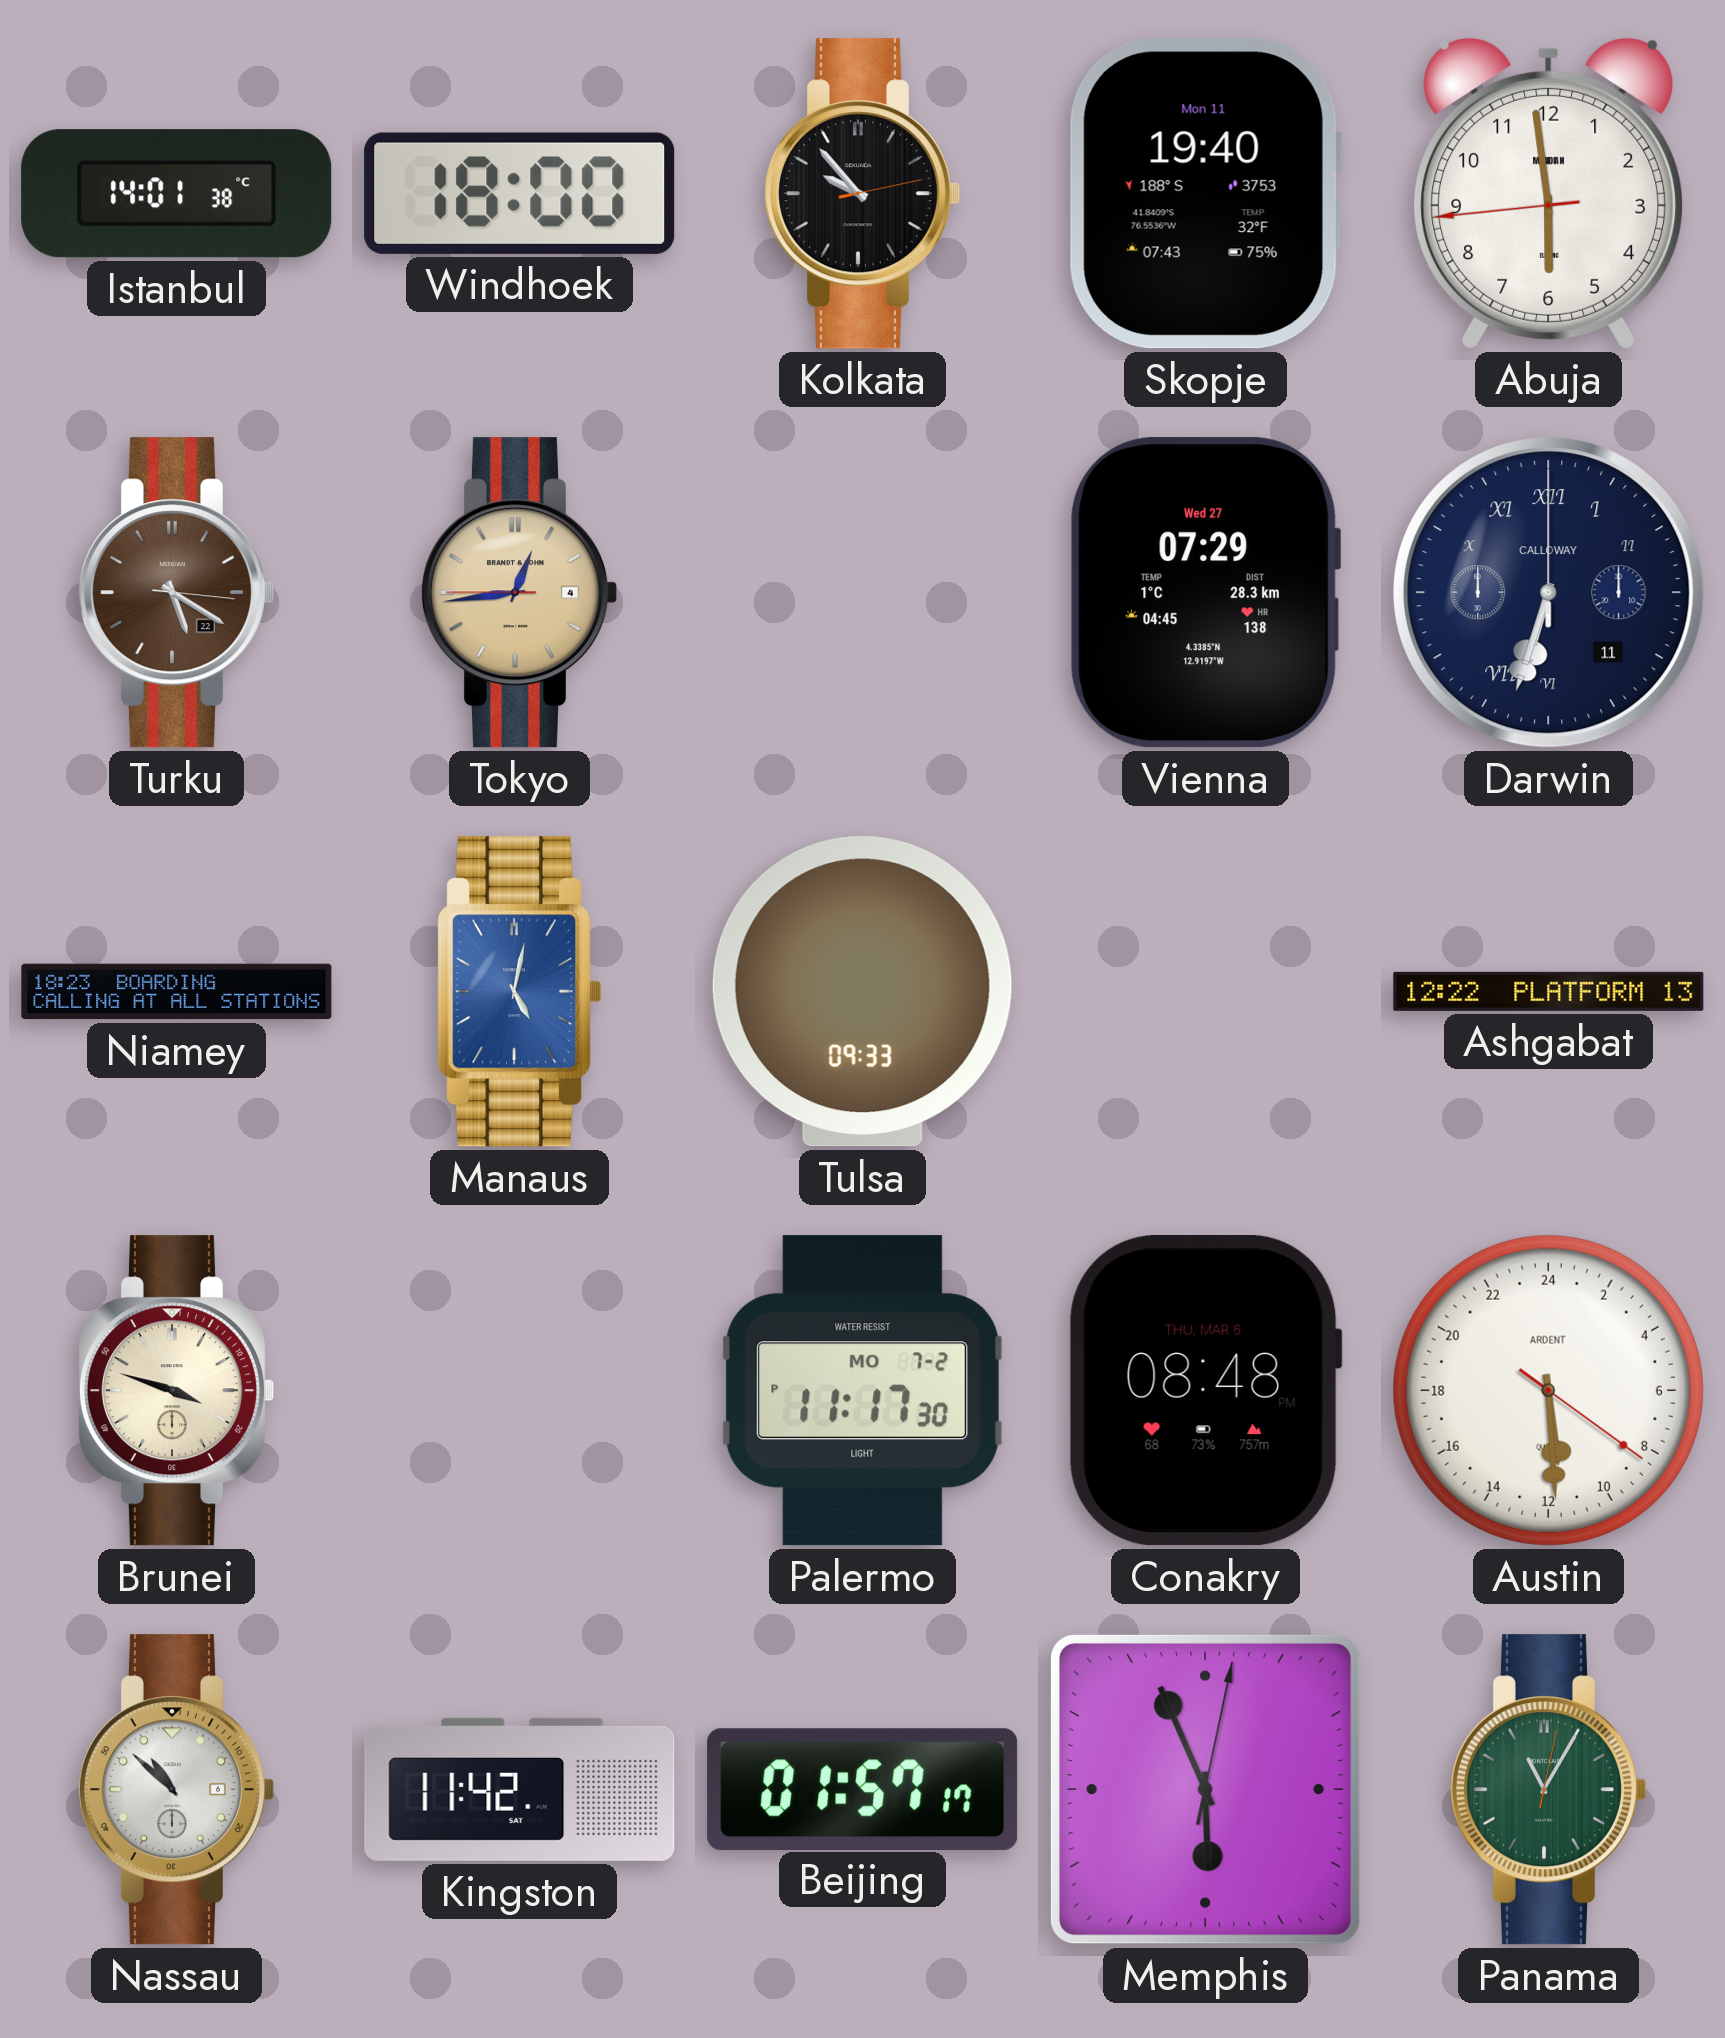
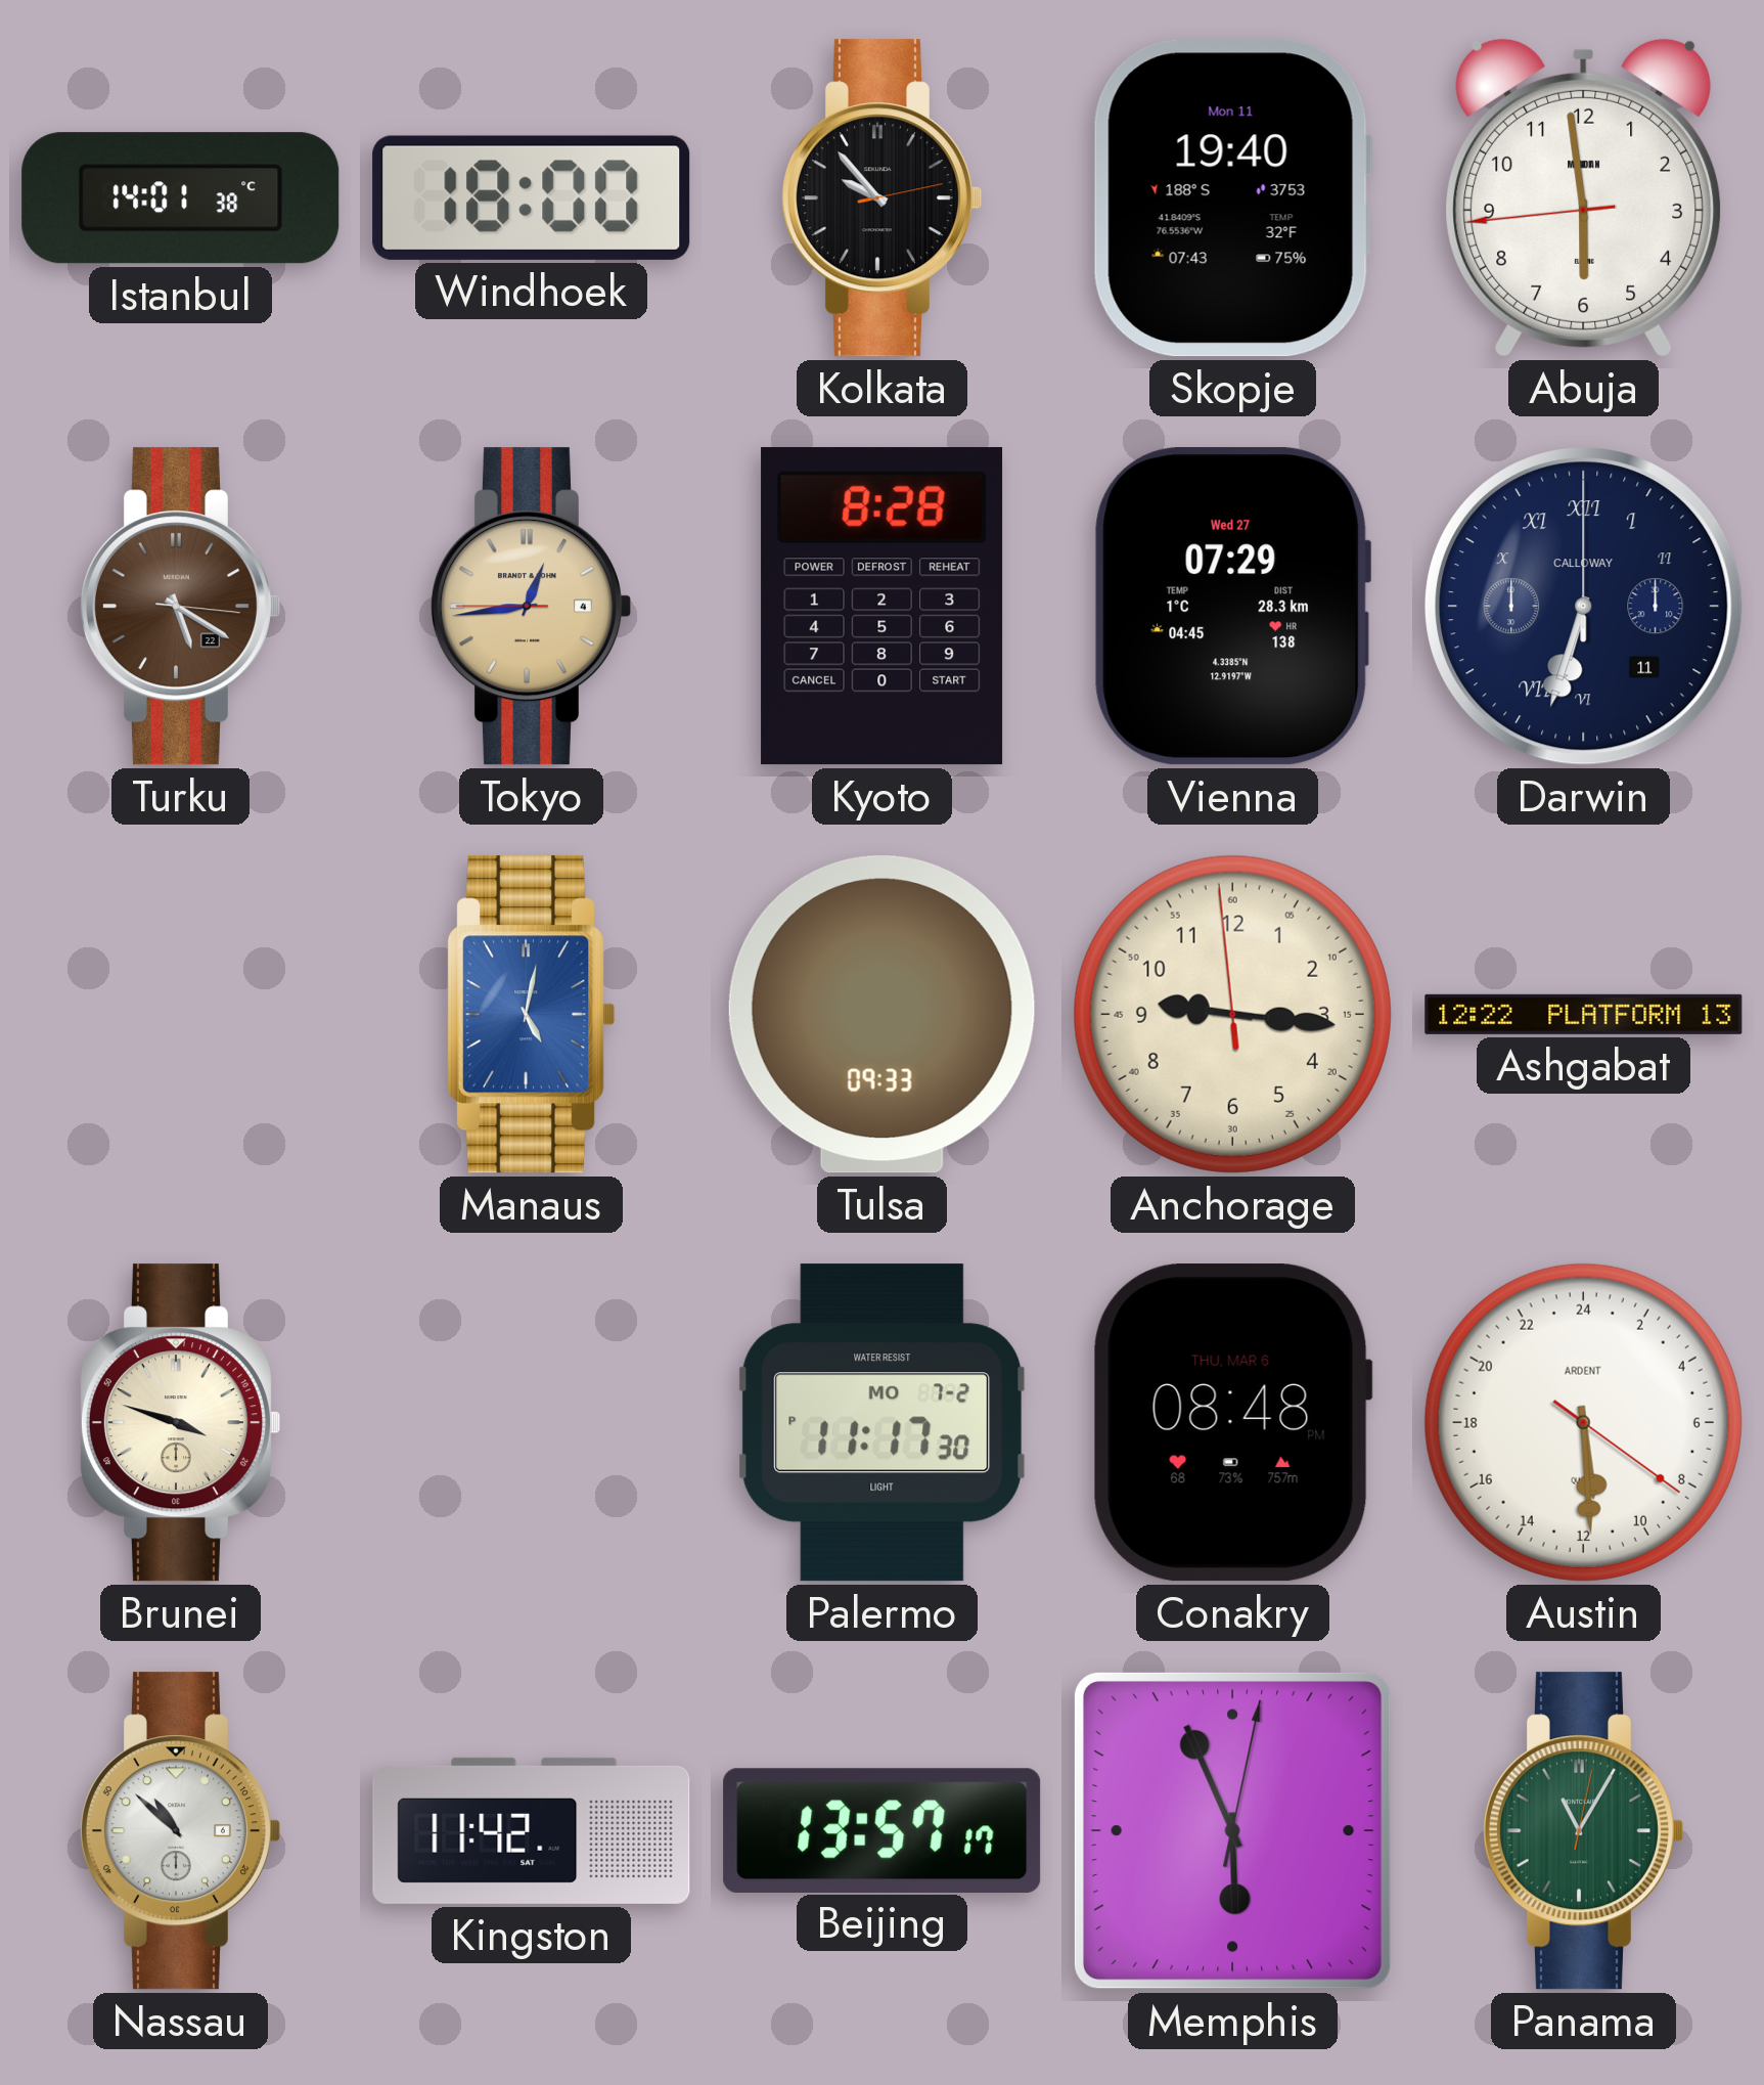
Kyoto: none -> 8:28 (883, 607)
Niamey: 18:23 -> none (177, 992)
Anchorage: none -> 9:15 (1232, 1014)
Beijing: 01:57 -> 13:57 (883, 1830)
